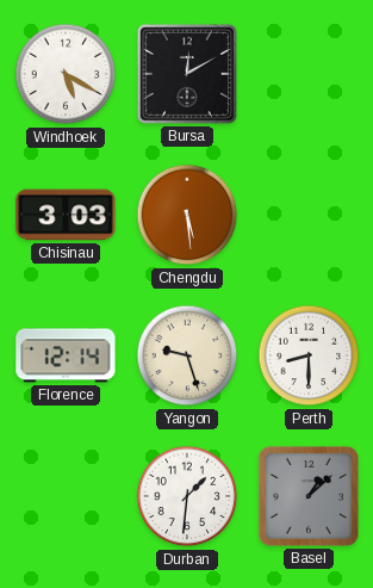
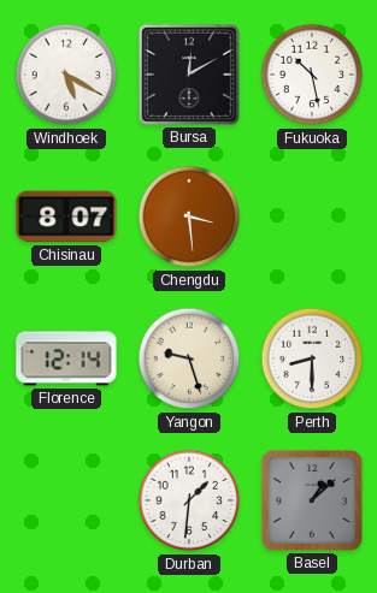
Fukuoka: none -> 10:28 (312, 75)
Chisinau: 3:03 -> 8:07 (66, 217)
Chengdu: 5:29 -> 3:29 (189, 217)
